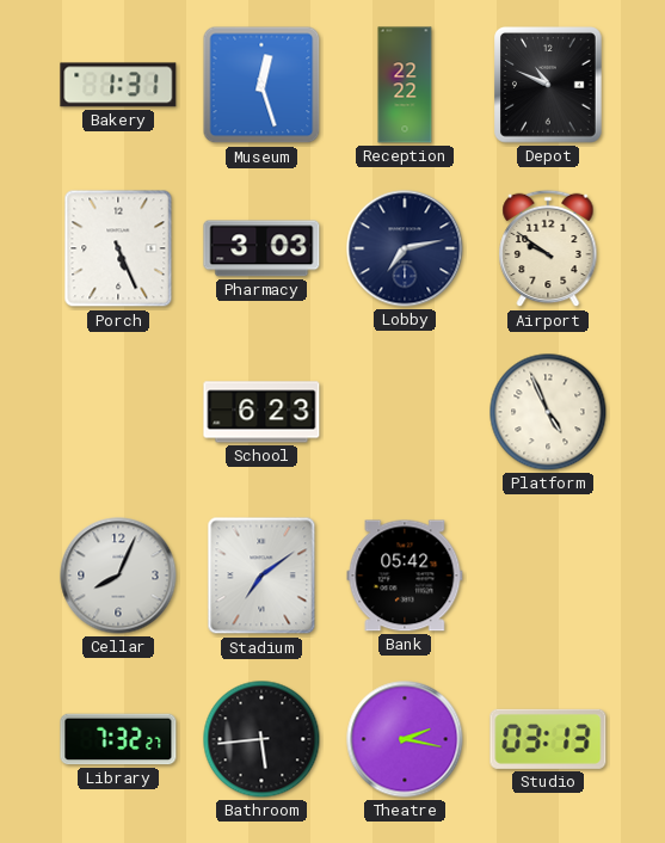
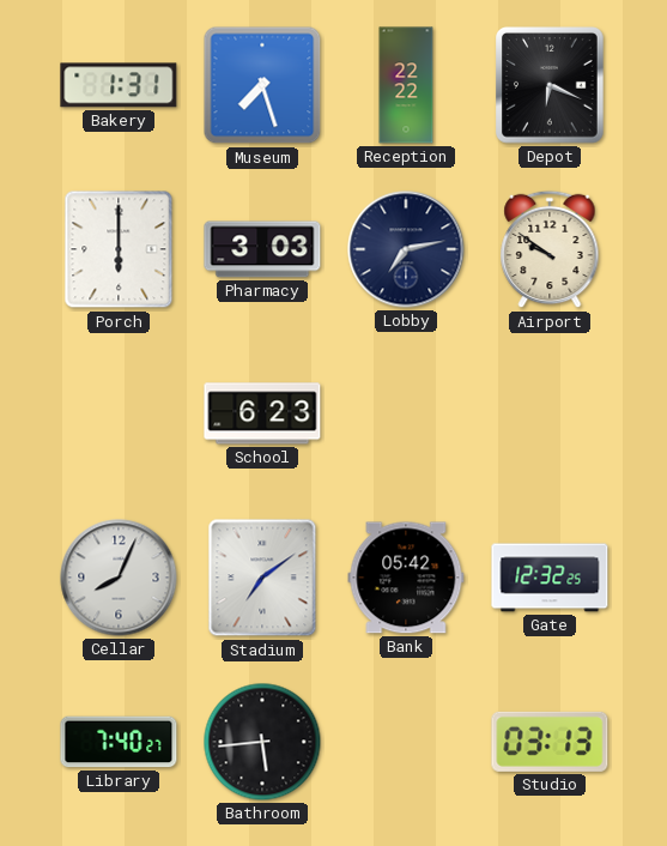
Museum: 12:27 -> 7:27 (262, 85)
Depot: 10:49 -> 6:19 (551, 85)
Porch: 5:26 -> 6:00 (119, 249)
Platform: 4:56 -> none (548, 412)
Gate: none -> 12:32 (550, 578)
Library: 7:32 -> 7:40 (119, 742)
Theatre: 2:17 -> none (405, 739)
